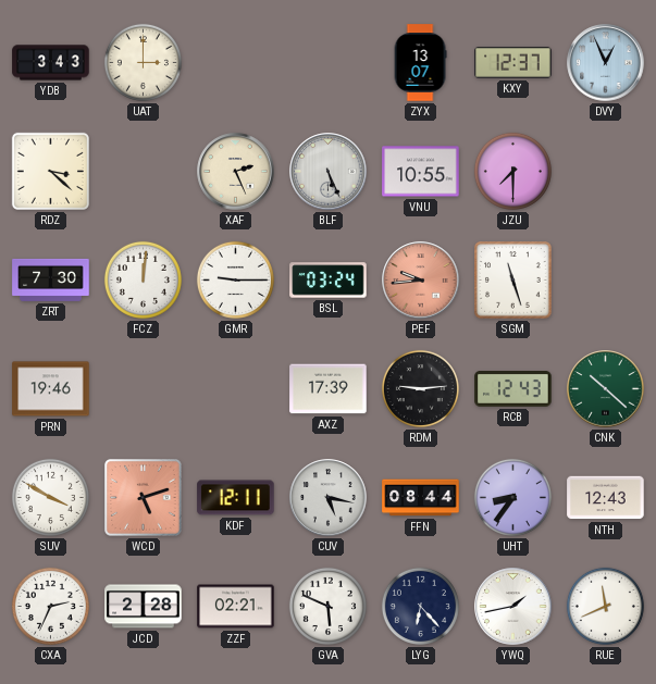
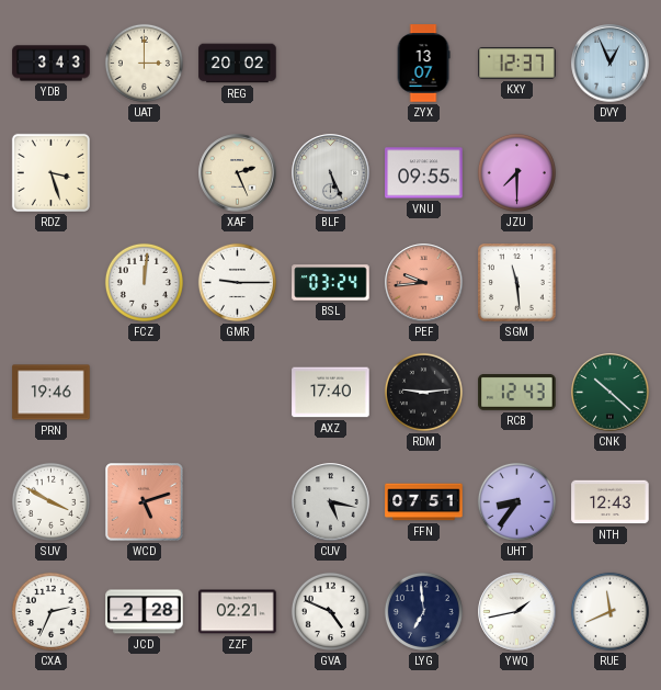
REG: none -> 20:02 (238, 64)
RDZ: 3:22 -> 3:27 (50, 172)
VNU: 10:55 -> 09:55 (424, 173)
ZRT: 7:30 -> none (51, 279)
SGM: 11:27 -> 11:29 (517, 283)
AXZ: 17:39 -> 17:40 (331, 393)
KDF: 12:11 -> none (236, 498)
FFN: 08:44 -> 07:51 (424, 502)
GVA: 5:49 -> 4:49 (330, 611)
LYG: 6:23 -> 6:59 (423, 611)
